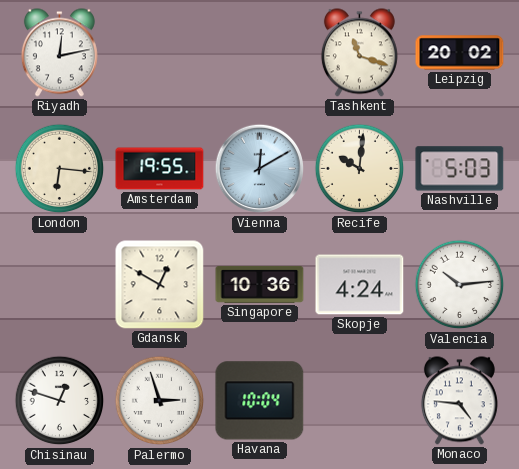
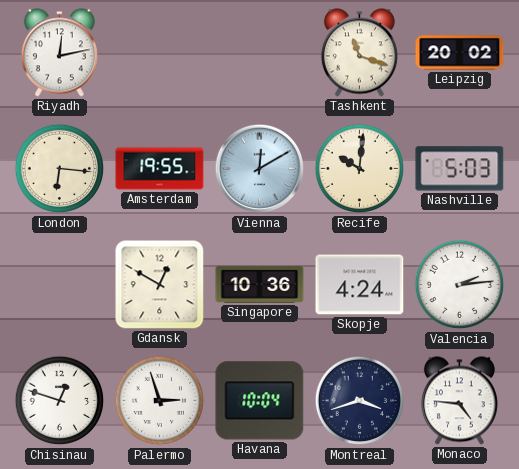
Valencia: 10:14 -> 2:14 (460, 285)
Montreal: none -> 3:42 (360, 401)
